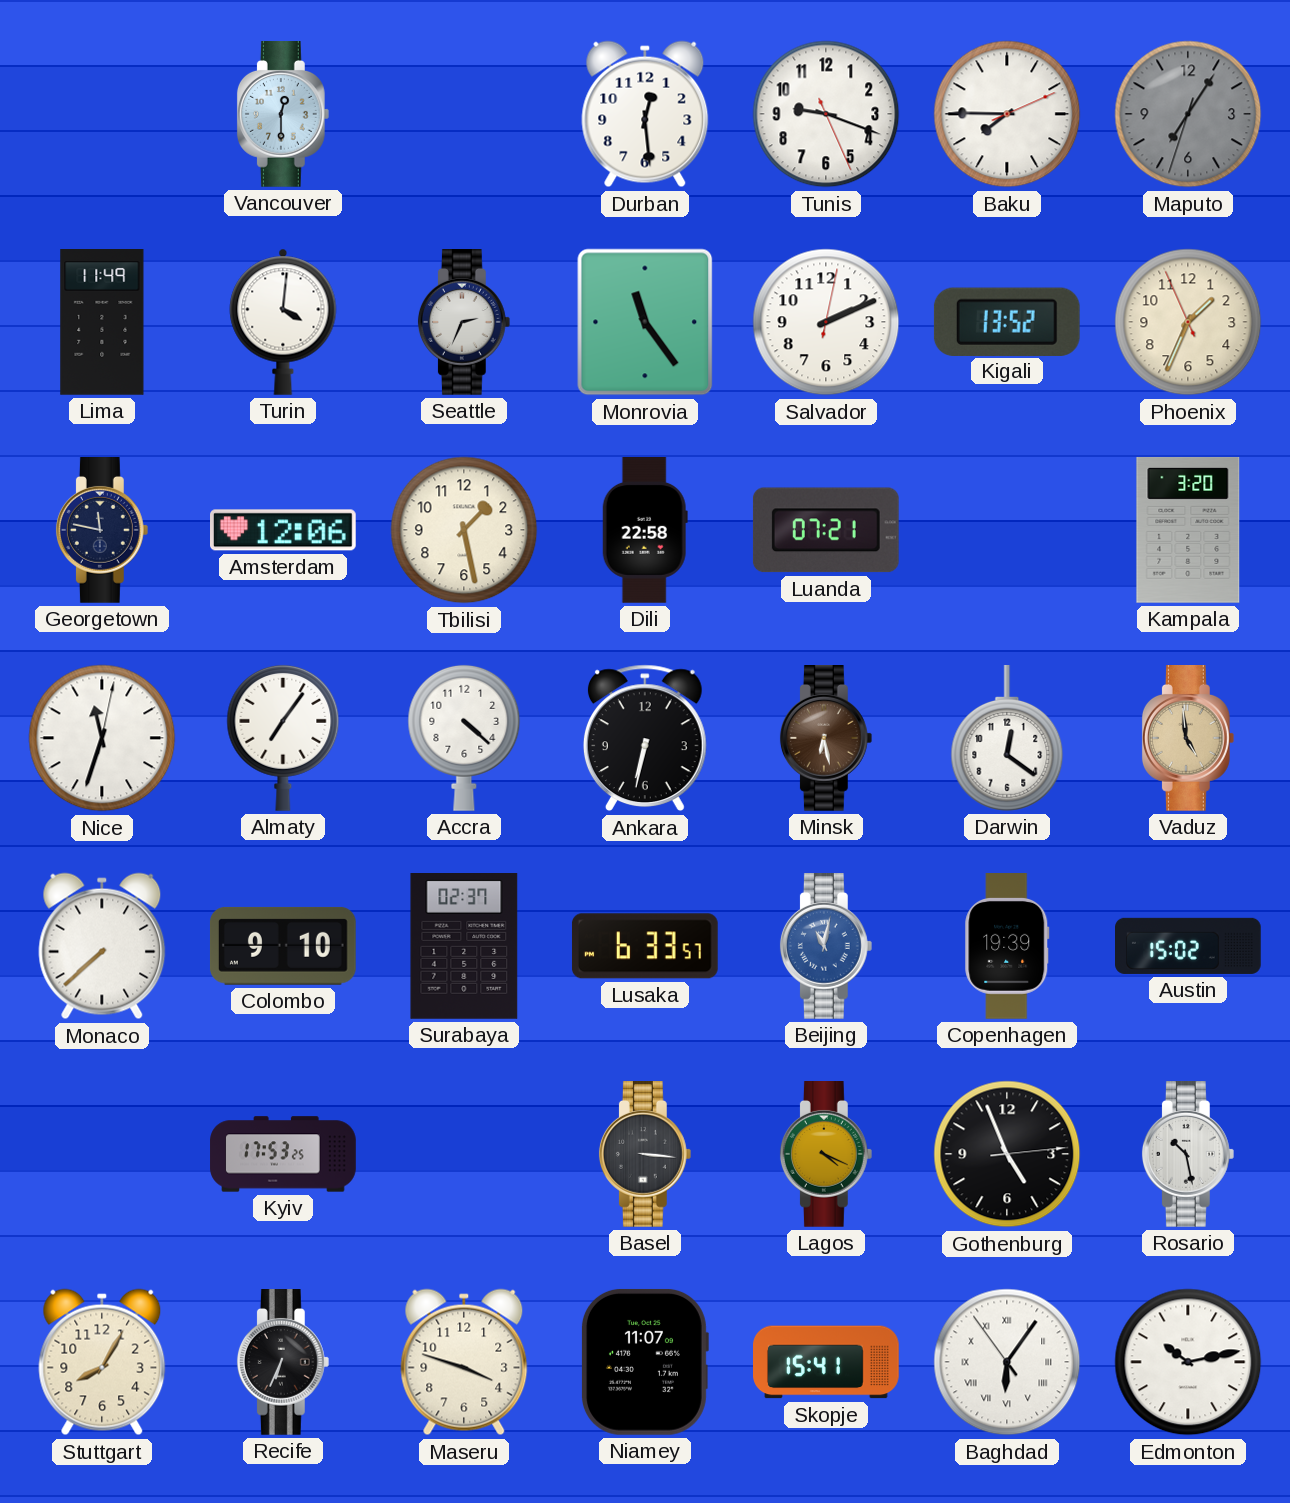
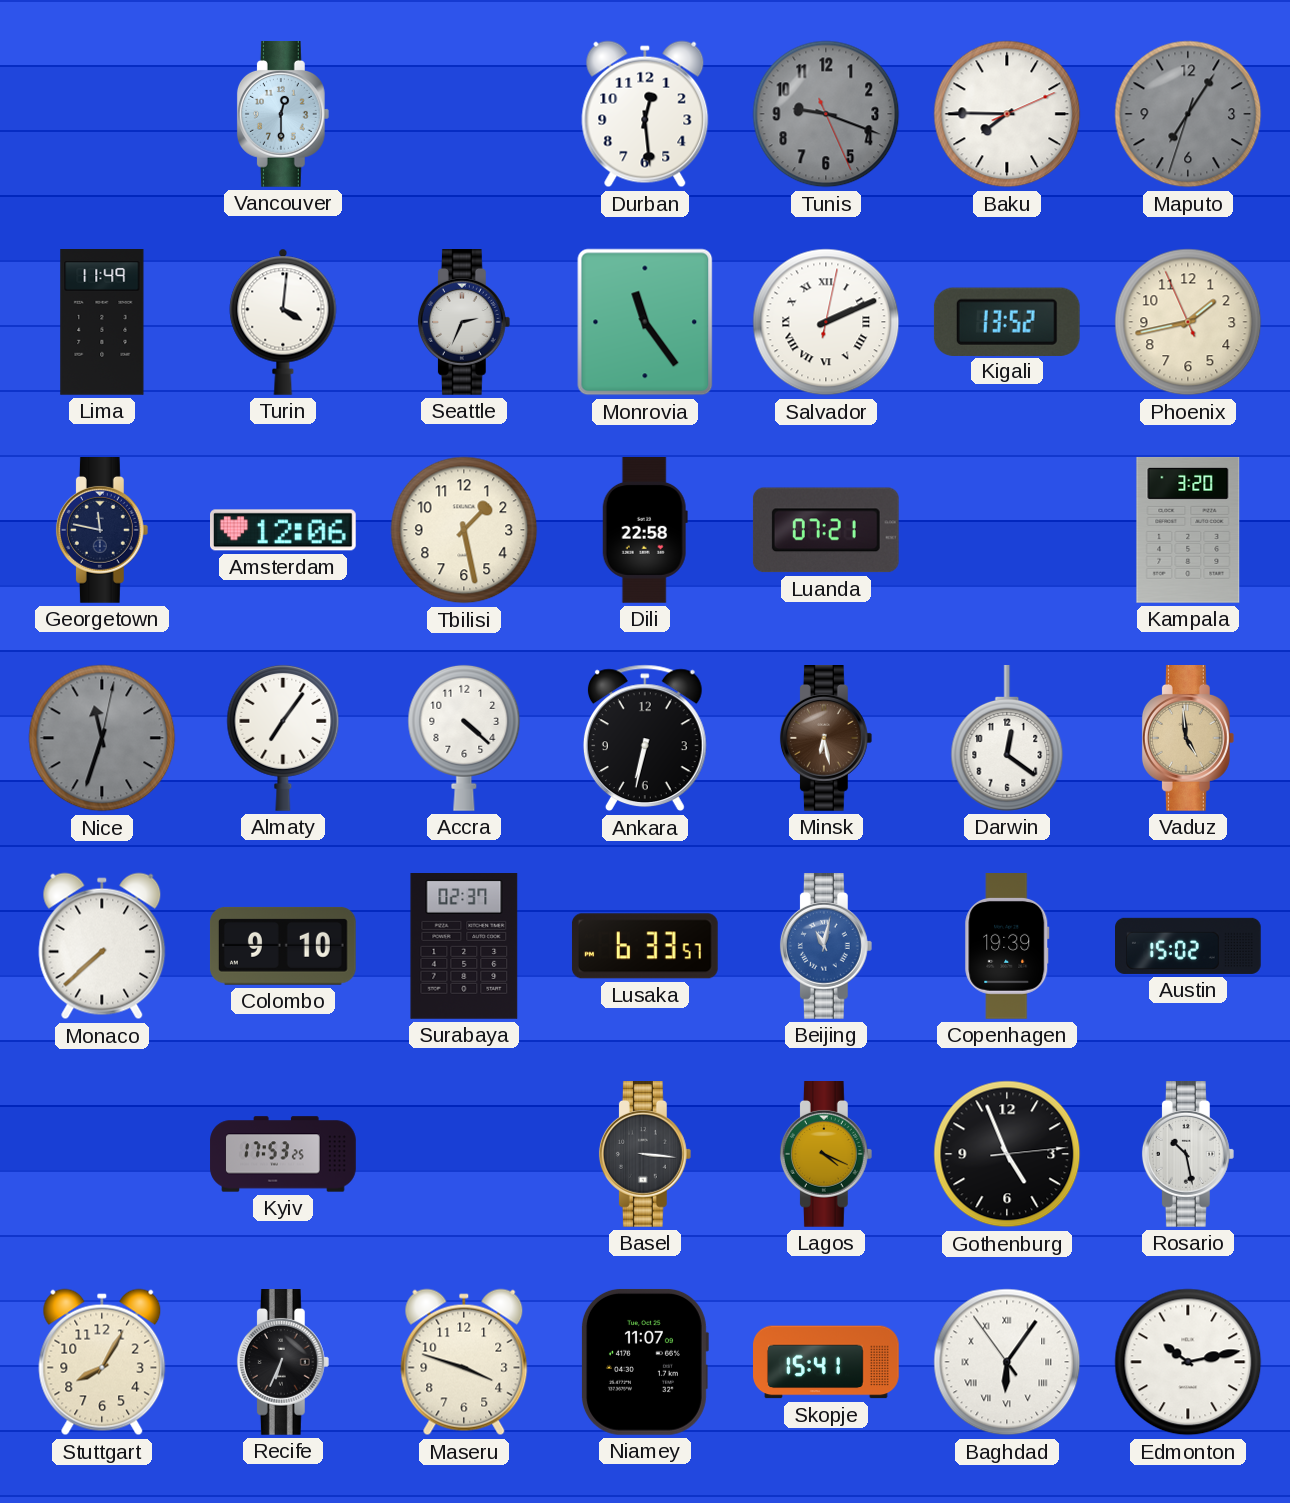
Tunis dial: white -> grey (826, 114)
Salvador numerals: Arabic -> Roman (826, 322)
Phoenix: 1:33 -> 1:42 (1188, 322)
Nice dial: white -> grey (102, 738)
